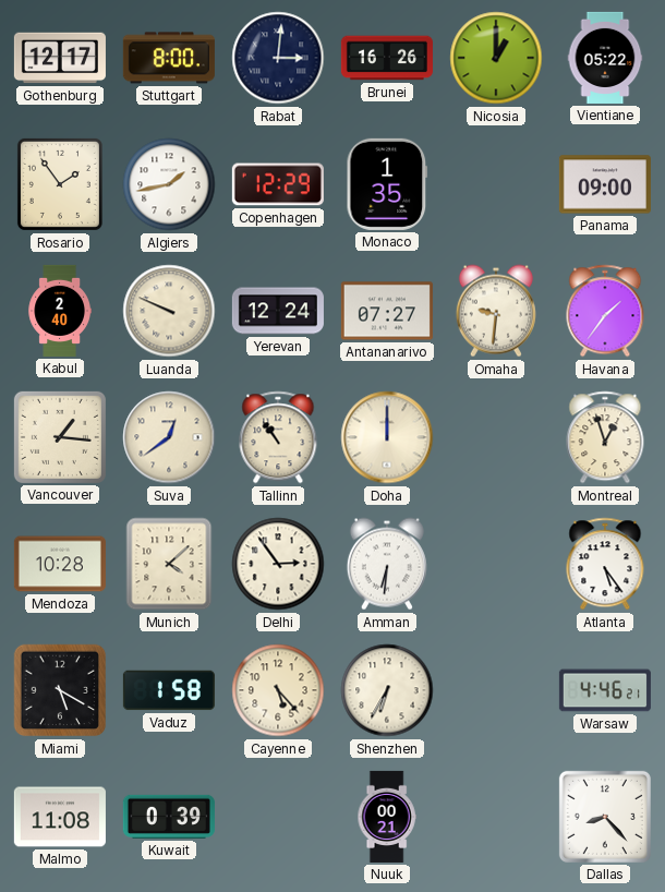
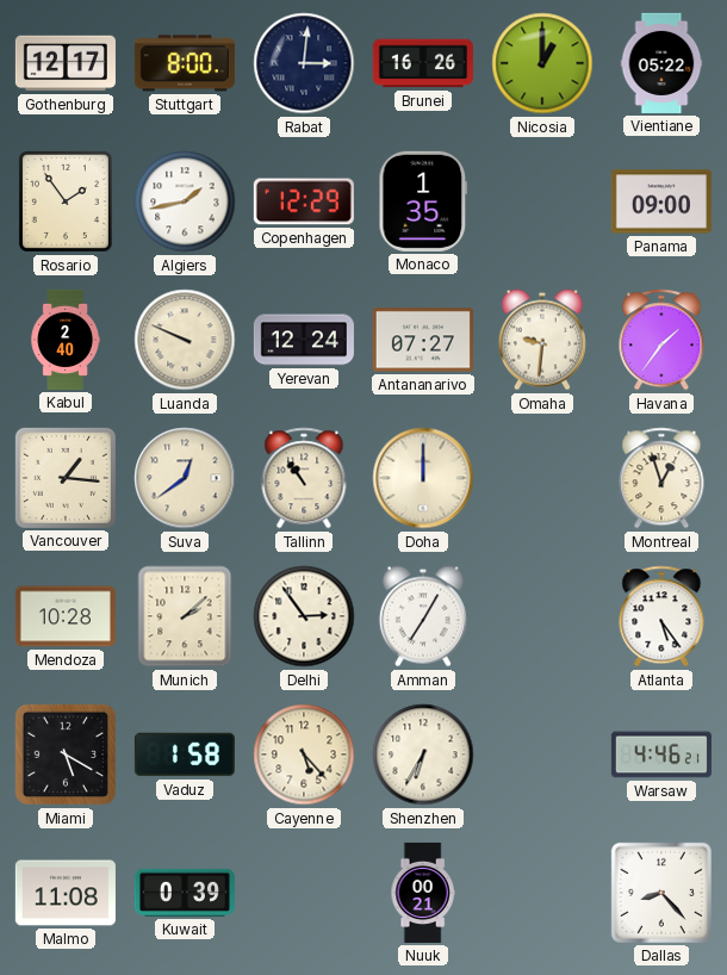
Munich: 4:08 -> 2:08 (185, 616)
Amman: 6:31 -> 7:05 (423, 616)
